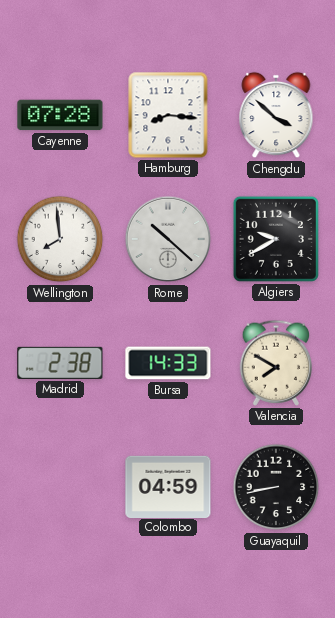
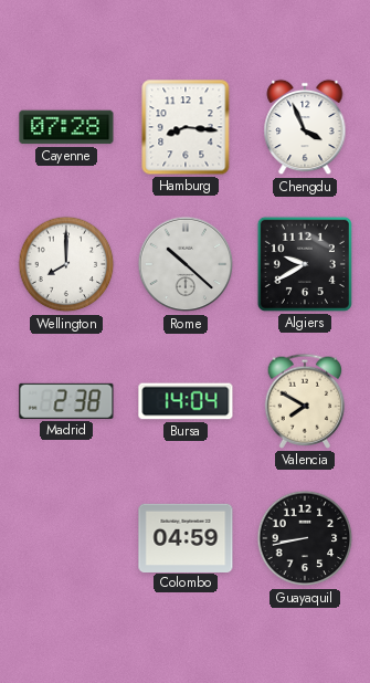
Chengdu: 3:52 -> 3:56 (305, 127)
Wellington: 7:59 -> 8:00 (66, 264)
Bursa: 14:33 -> 14:04 (186, 401)
